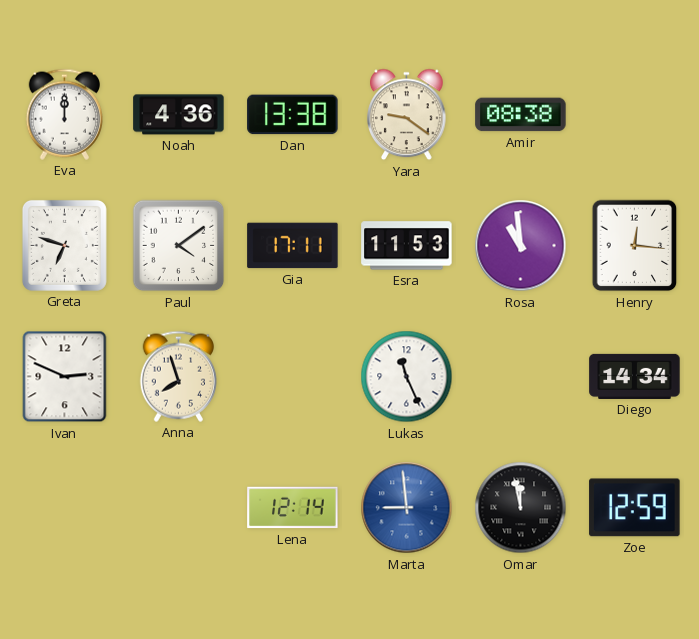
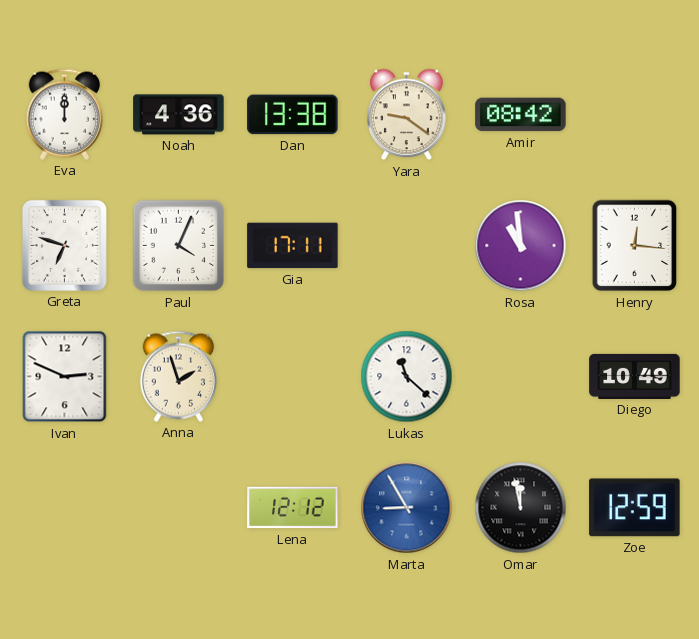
Amir: 08:38 -> 08:42 (521, 115)
Paul: 4:09 -> 4:04 (179, 246)
Esra: 11:53 -> none (407, 246)
Anna: 7:57 -> 1:57 (178, 376)
Lukas: 11:26 -> 11:22 (407, 377)
Diego: 14:34 -> 10:49 (635, 376)
Lena: 12:14 -> 12:12 (293, 508)
Marta: 8:59 -> 8:55 (407, 508)
